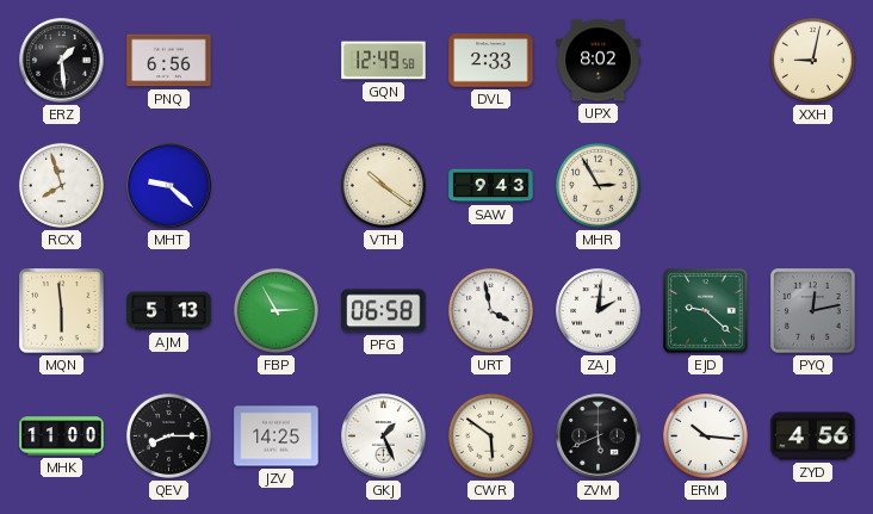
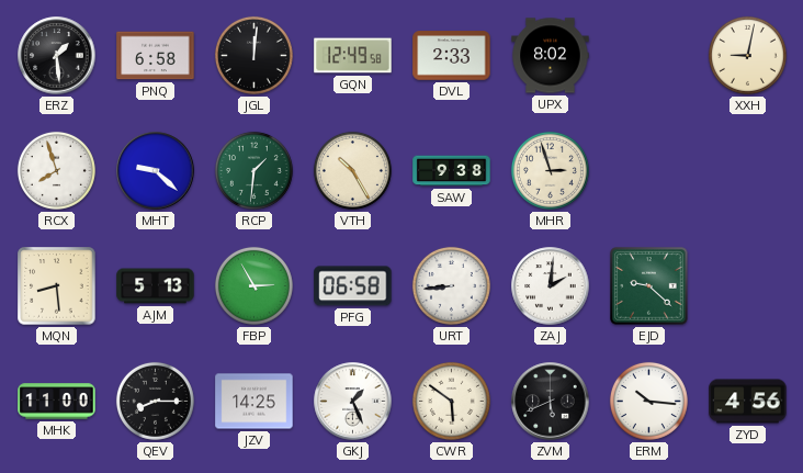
PNQ: 6:56 -> 6:58 (156, 56)
JGL: none -> 12:01 (253, 55)
RCP: none -> 1:31 (253, 170)
VTH: 10:21 -> 10:25 (352, 170)
SAW: 9:43 -> 9:38 (452, 171)
MHR: 2:55 -> 2:57 (550, 170)
MQN: 5:59 -> 8:29 (57, 286)
URT: 3:58 -> 8:44 (451, 285)
PYQ: 12:13 -> none (813, 311)
